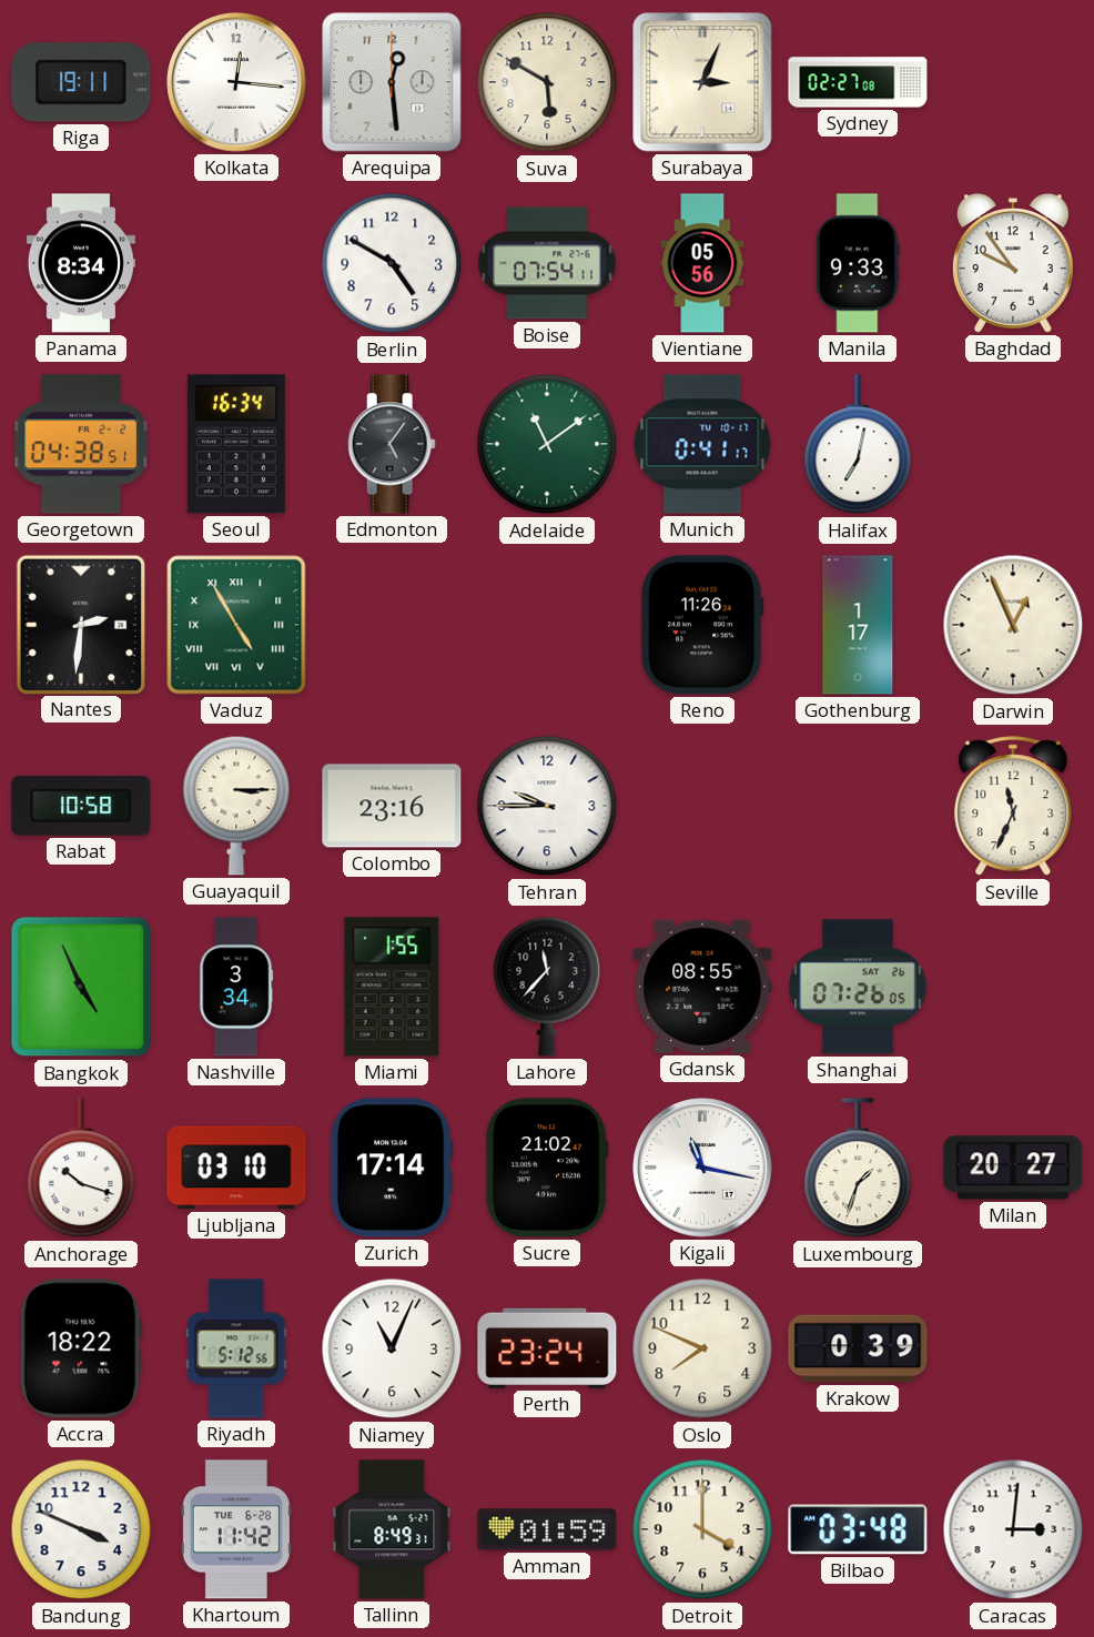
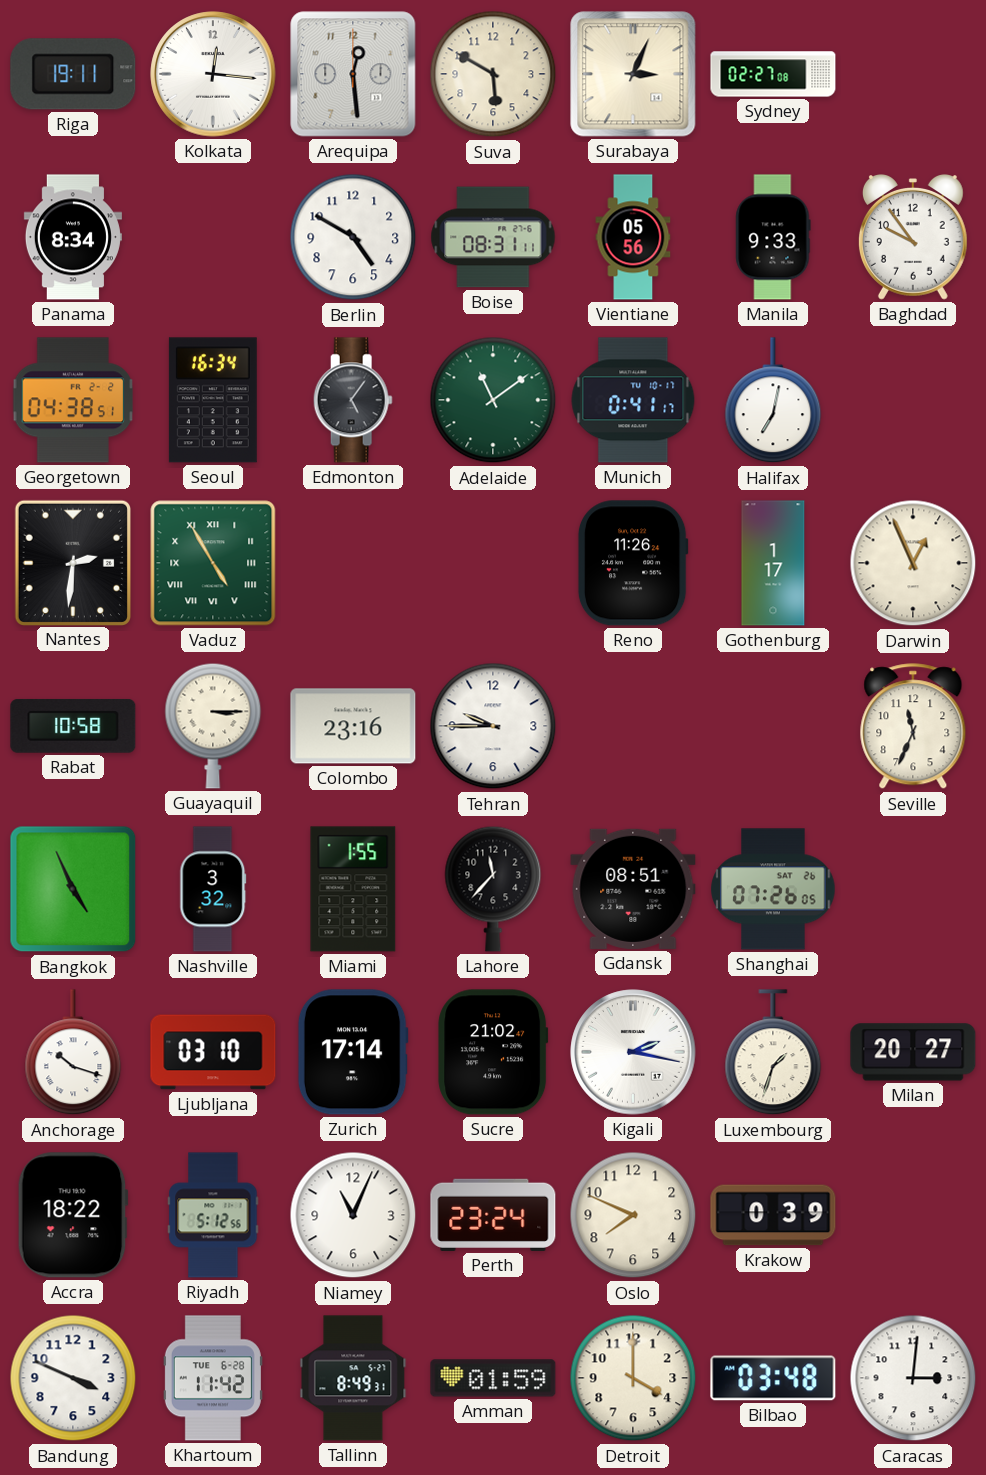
Boise: 07:54 -> 08:31 (493, 237)
Nashville: 3:34 -> 3:32 (213, 889)
Gdansk: 08:55 -> 08:51 (633, 889)
Kigali: 11:17 -> 2:17 (633, 1052)
